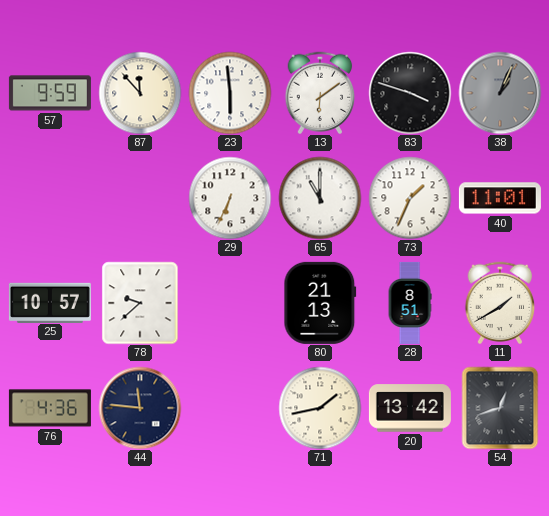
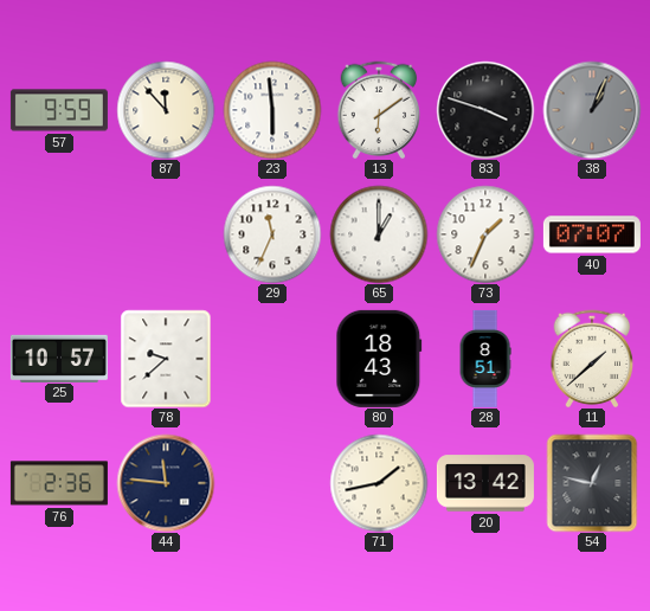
29: 6:34 -> 11:34 (272, 234)
65: 11:00 -> 1:00 (379, 234)
40: 11:01 -> 07:07 (592, 234)
80: 21:13 -> 18:43 (379, 359)
11: 1:40 -> 1:38 (592, 359)
76: 4:36 -> 2:36 (59, 483)
54: 12:42 -> 12:47 (592, 483)
